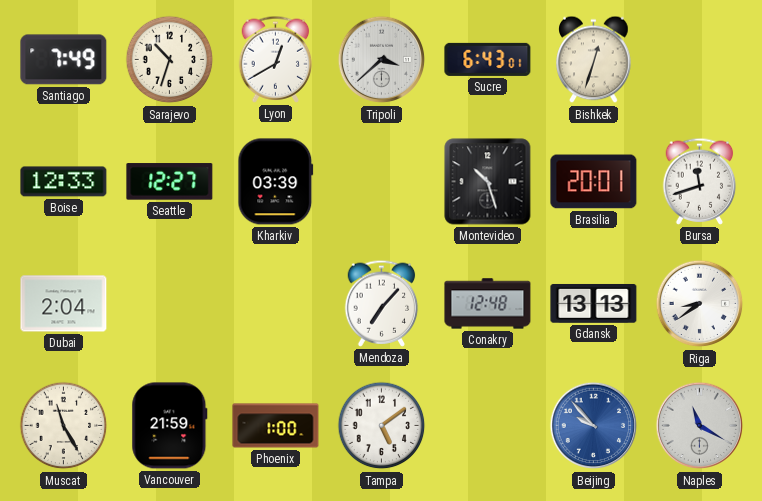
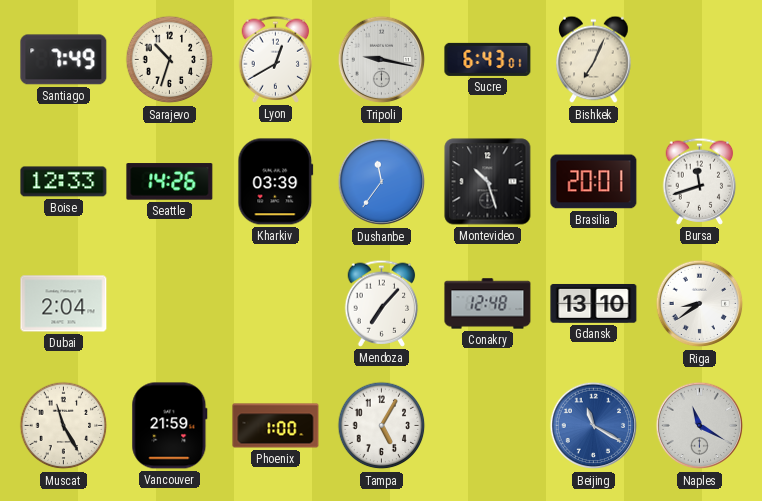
Tripoli: 3:38 -> 9:17 (382, 60)
Bishkek: 12:33 -> 7:04 (594, 60)
Seattle: 12:27 -> 14:26 (170, 182)
Dushanbe: none -> 11:36 (382, 182)
Gdansk: 13:13 -> 13:10 (594, 303)
Tampa: 5:09 -> 5:05 (382, 426)
Beijing: 9:53 -> 11:20 (594, 426)
